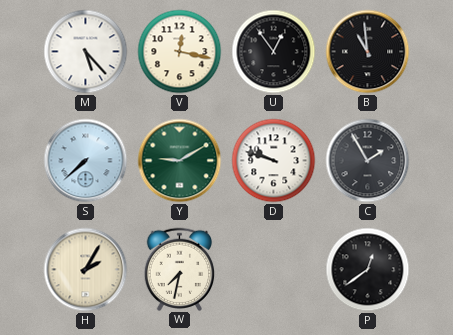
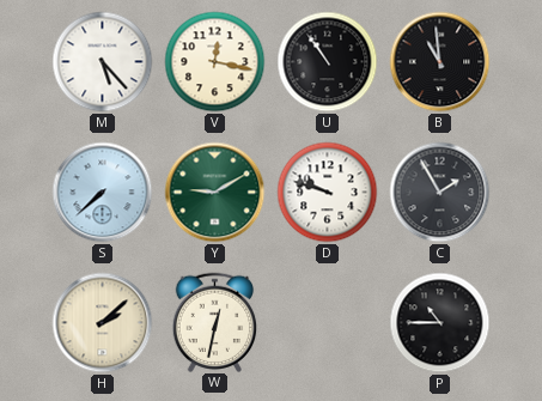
U: 12:54 -> 10:54 (328, 62)
H: 2:05 -> 2:08 (103, 323)
W: 7:32 -> 12:32 (215, 322)
P: 12:39 -> 10:45 (440, 323)
